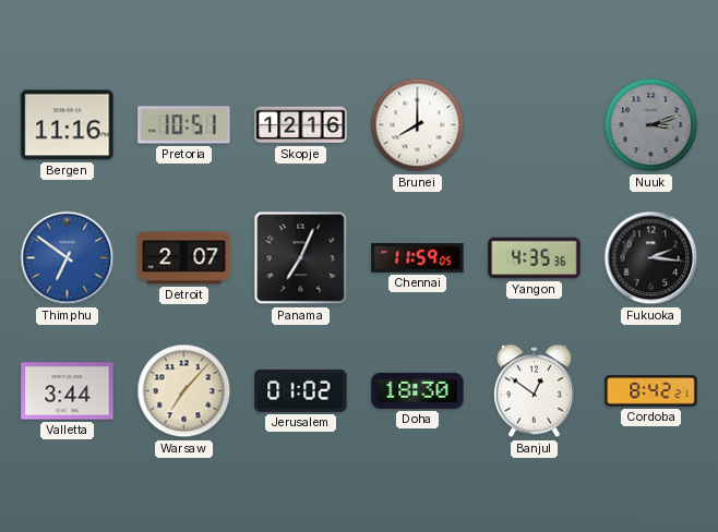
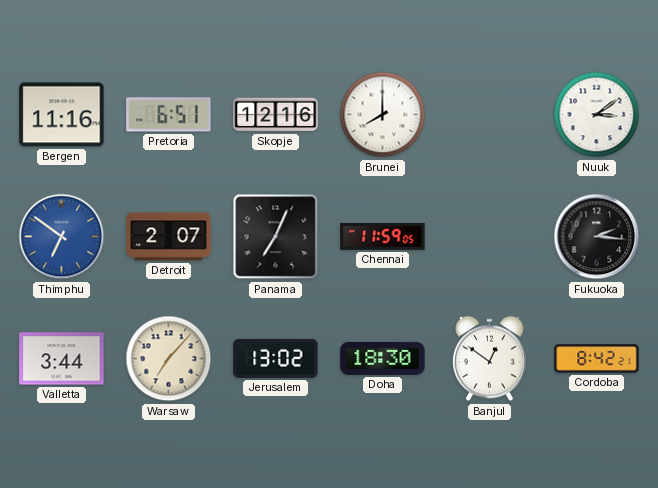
Pretoria: 10:51 -> 6:51 (169, 115)
Nuuk: 3:12 -> 3:09 (597, 115)
Nuuk dial: grey -> white (597, 115)
Yangon: 4:35 -> none (535, 258)
Jerusalem: 01:02 -> 13:02 (276, 358)
